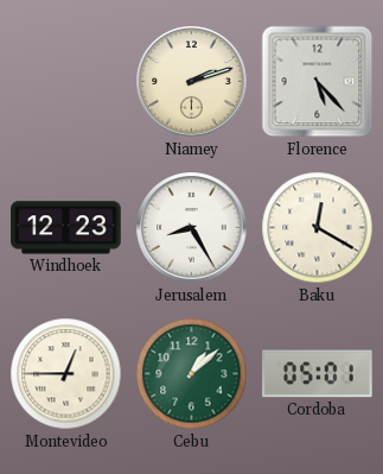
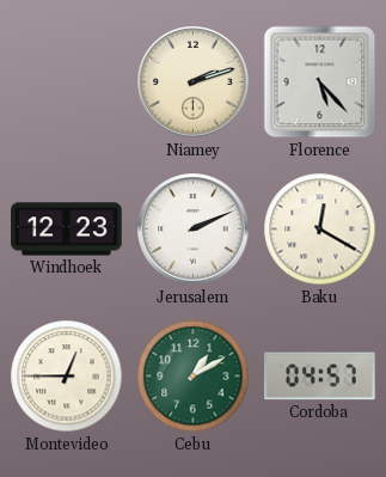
Jerusalem: 8:25 -> 2:11 (194, 230)
Cebu: 1:08 -> 1:10 (194, 377)
Cordoba: 05:01 -> 04:57 (320, 377)
